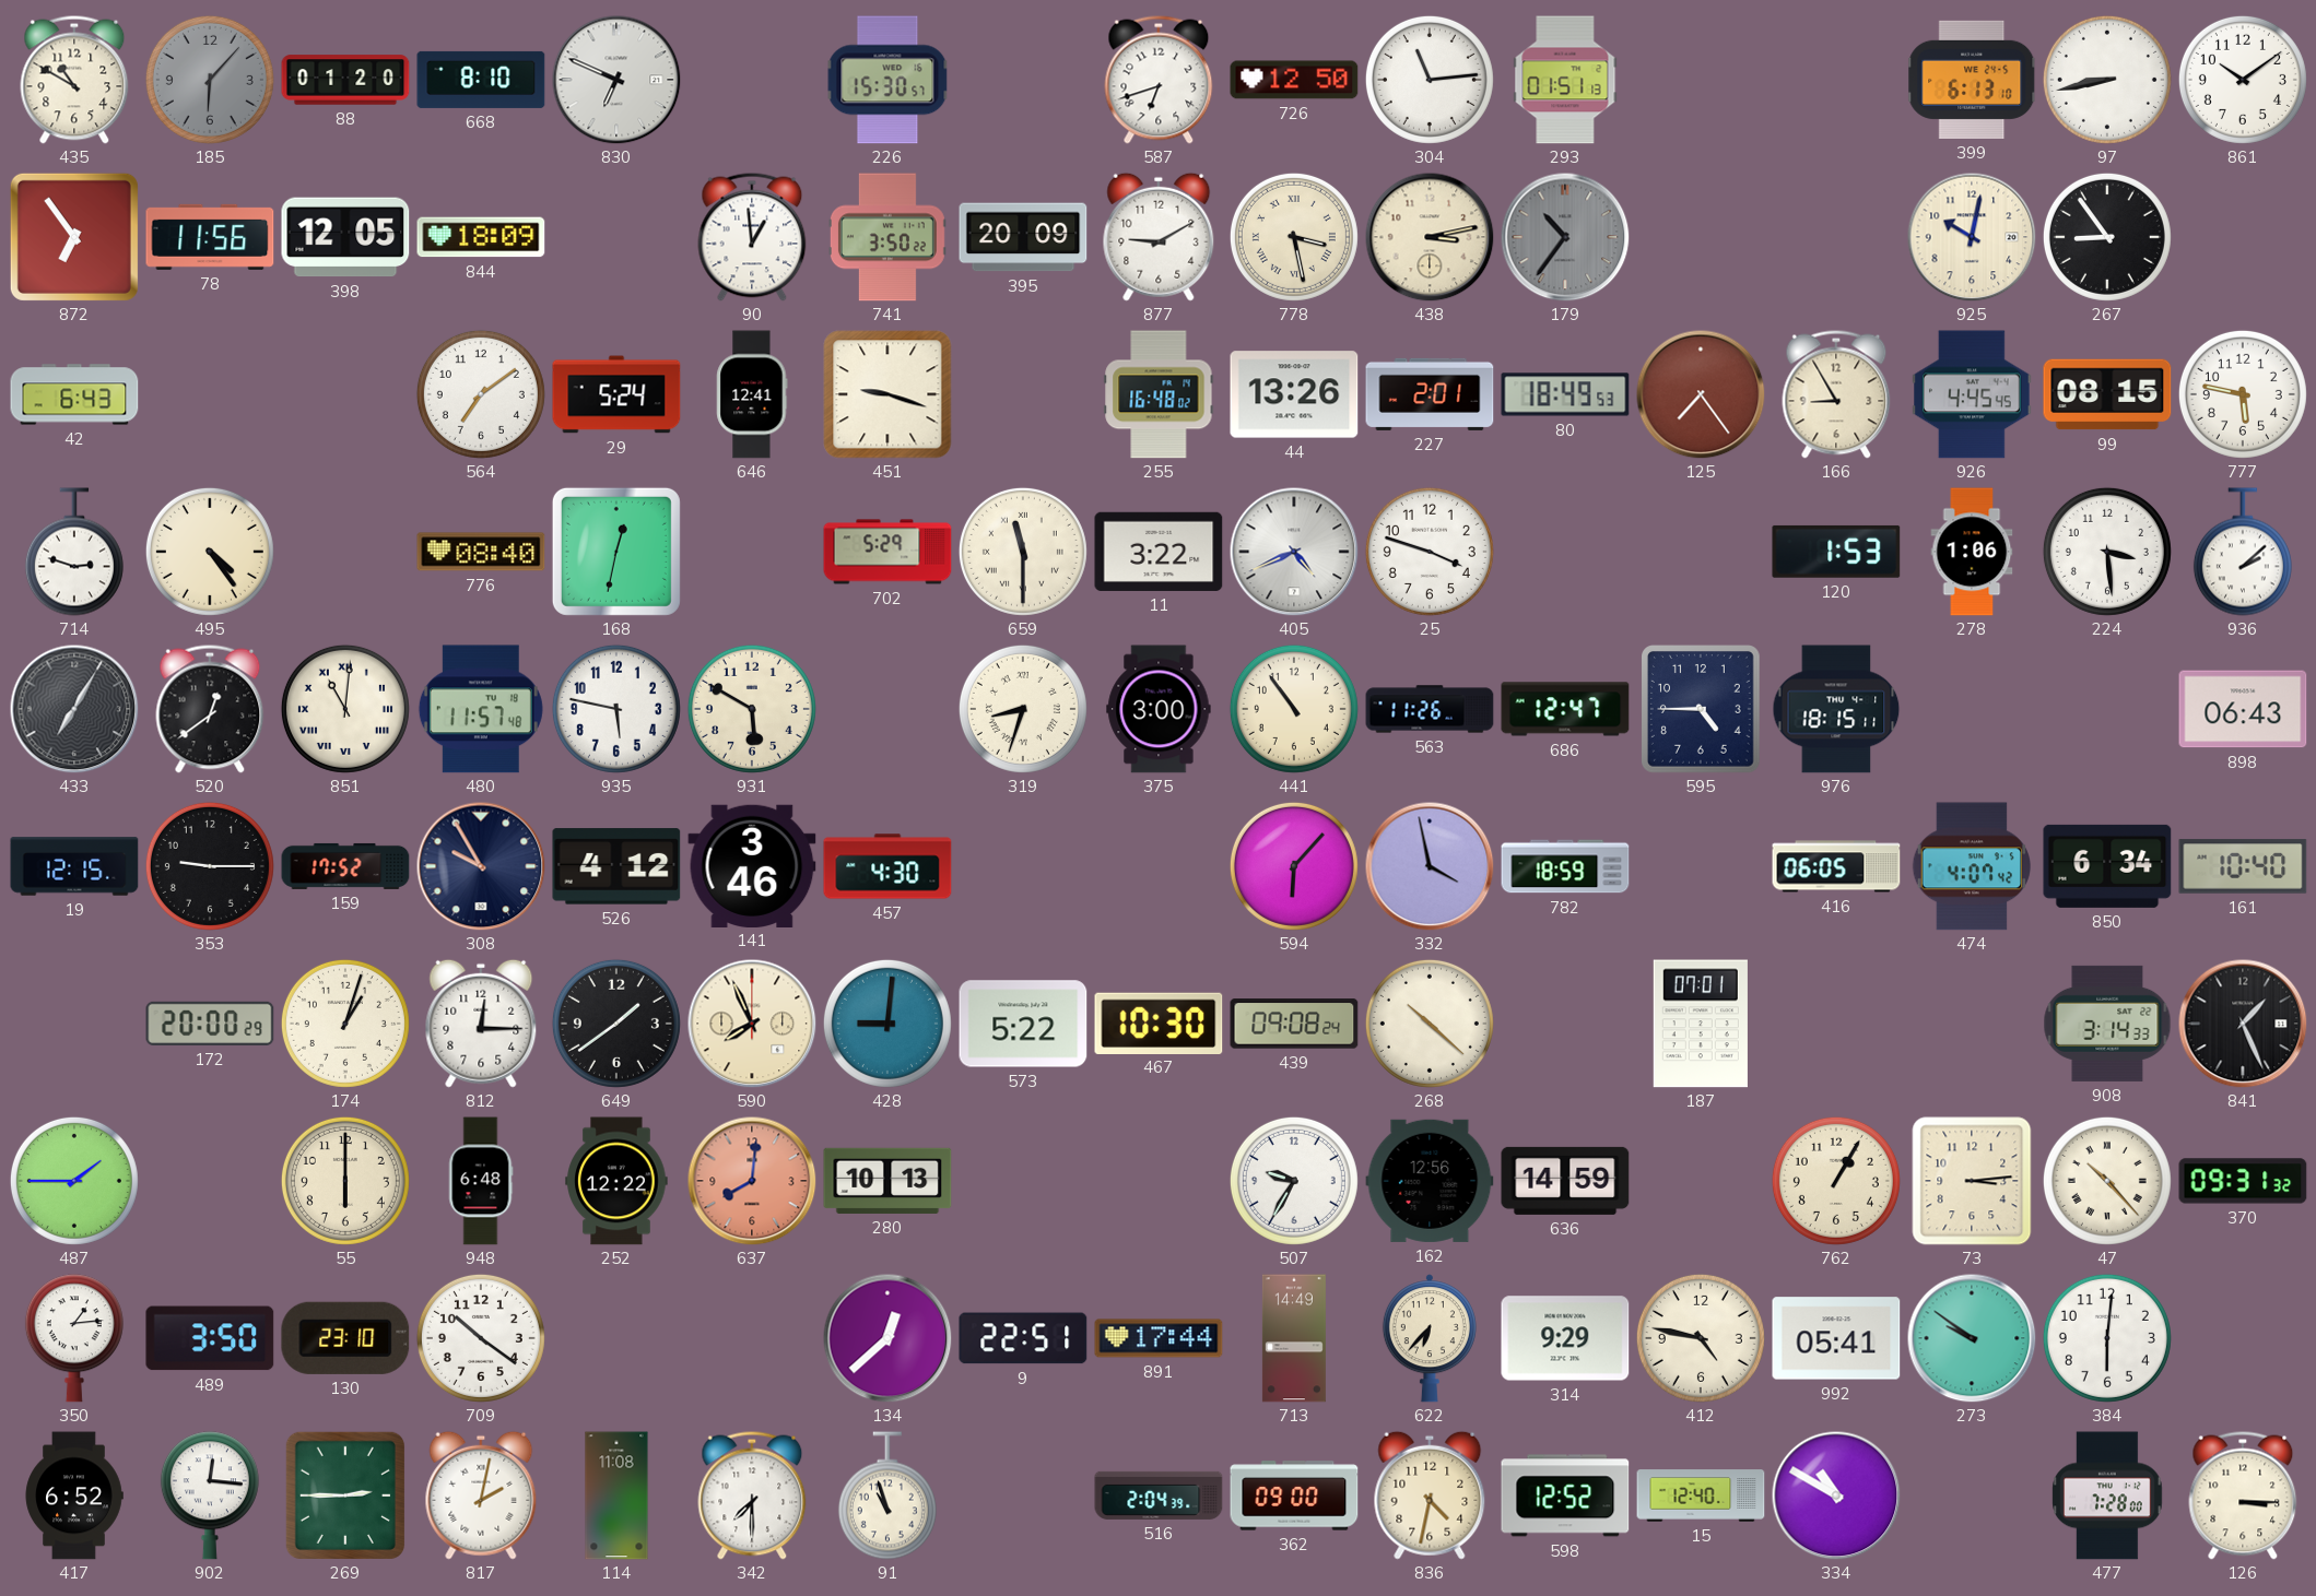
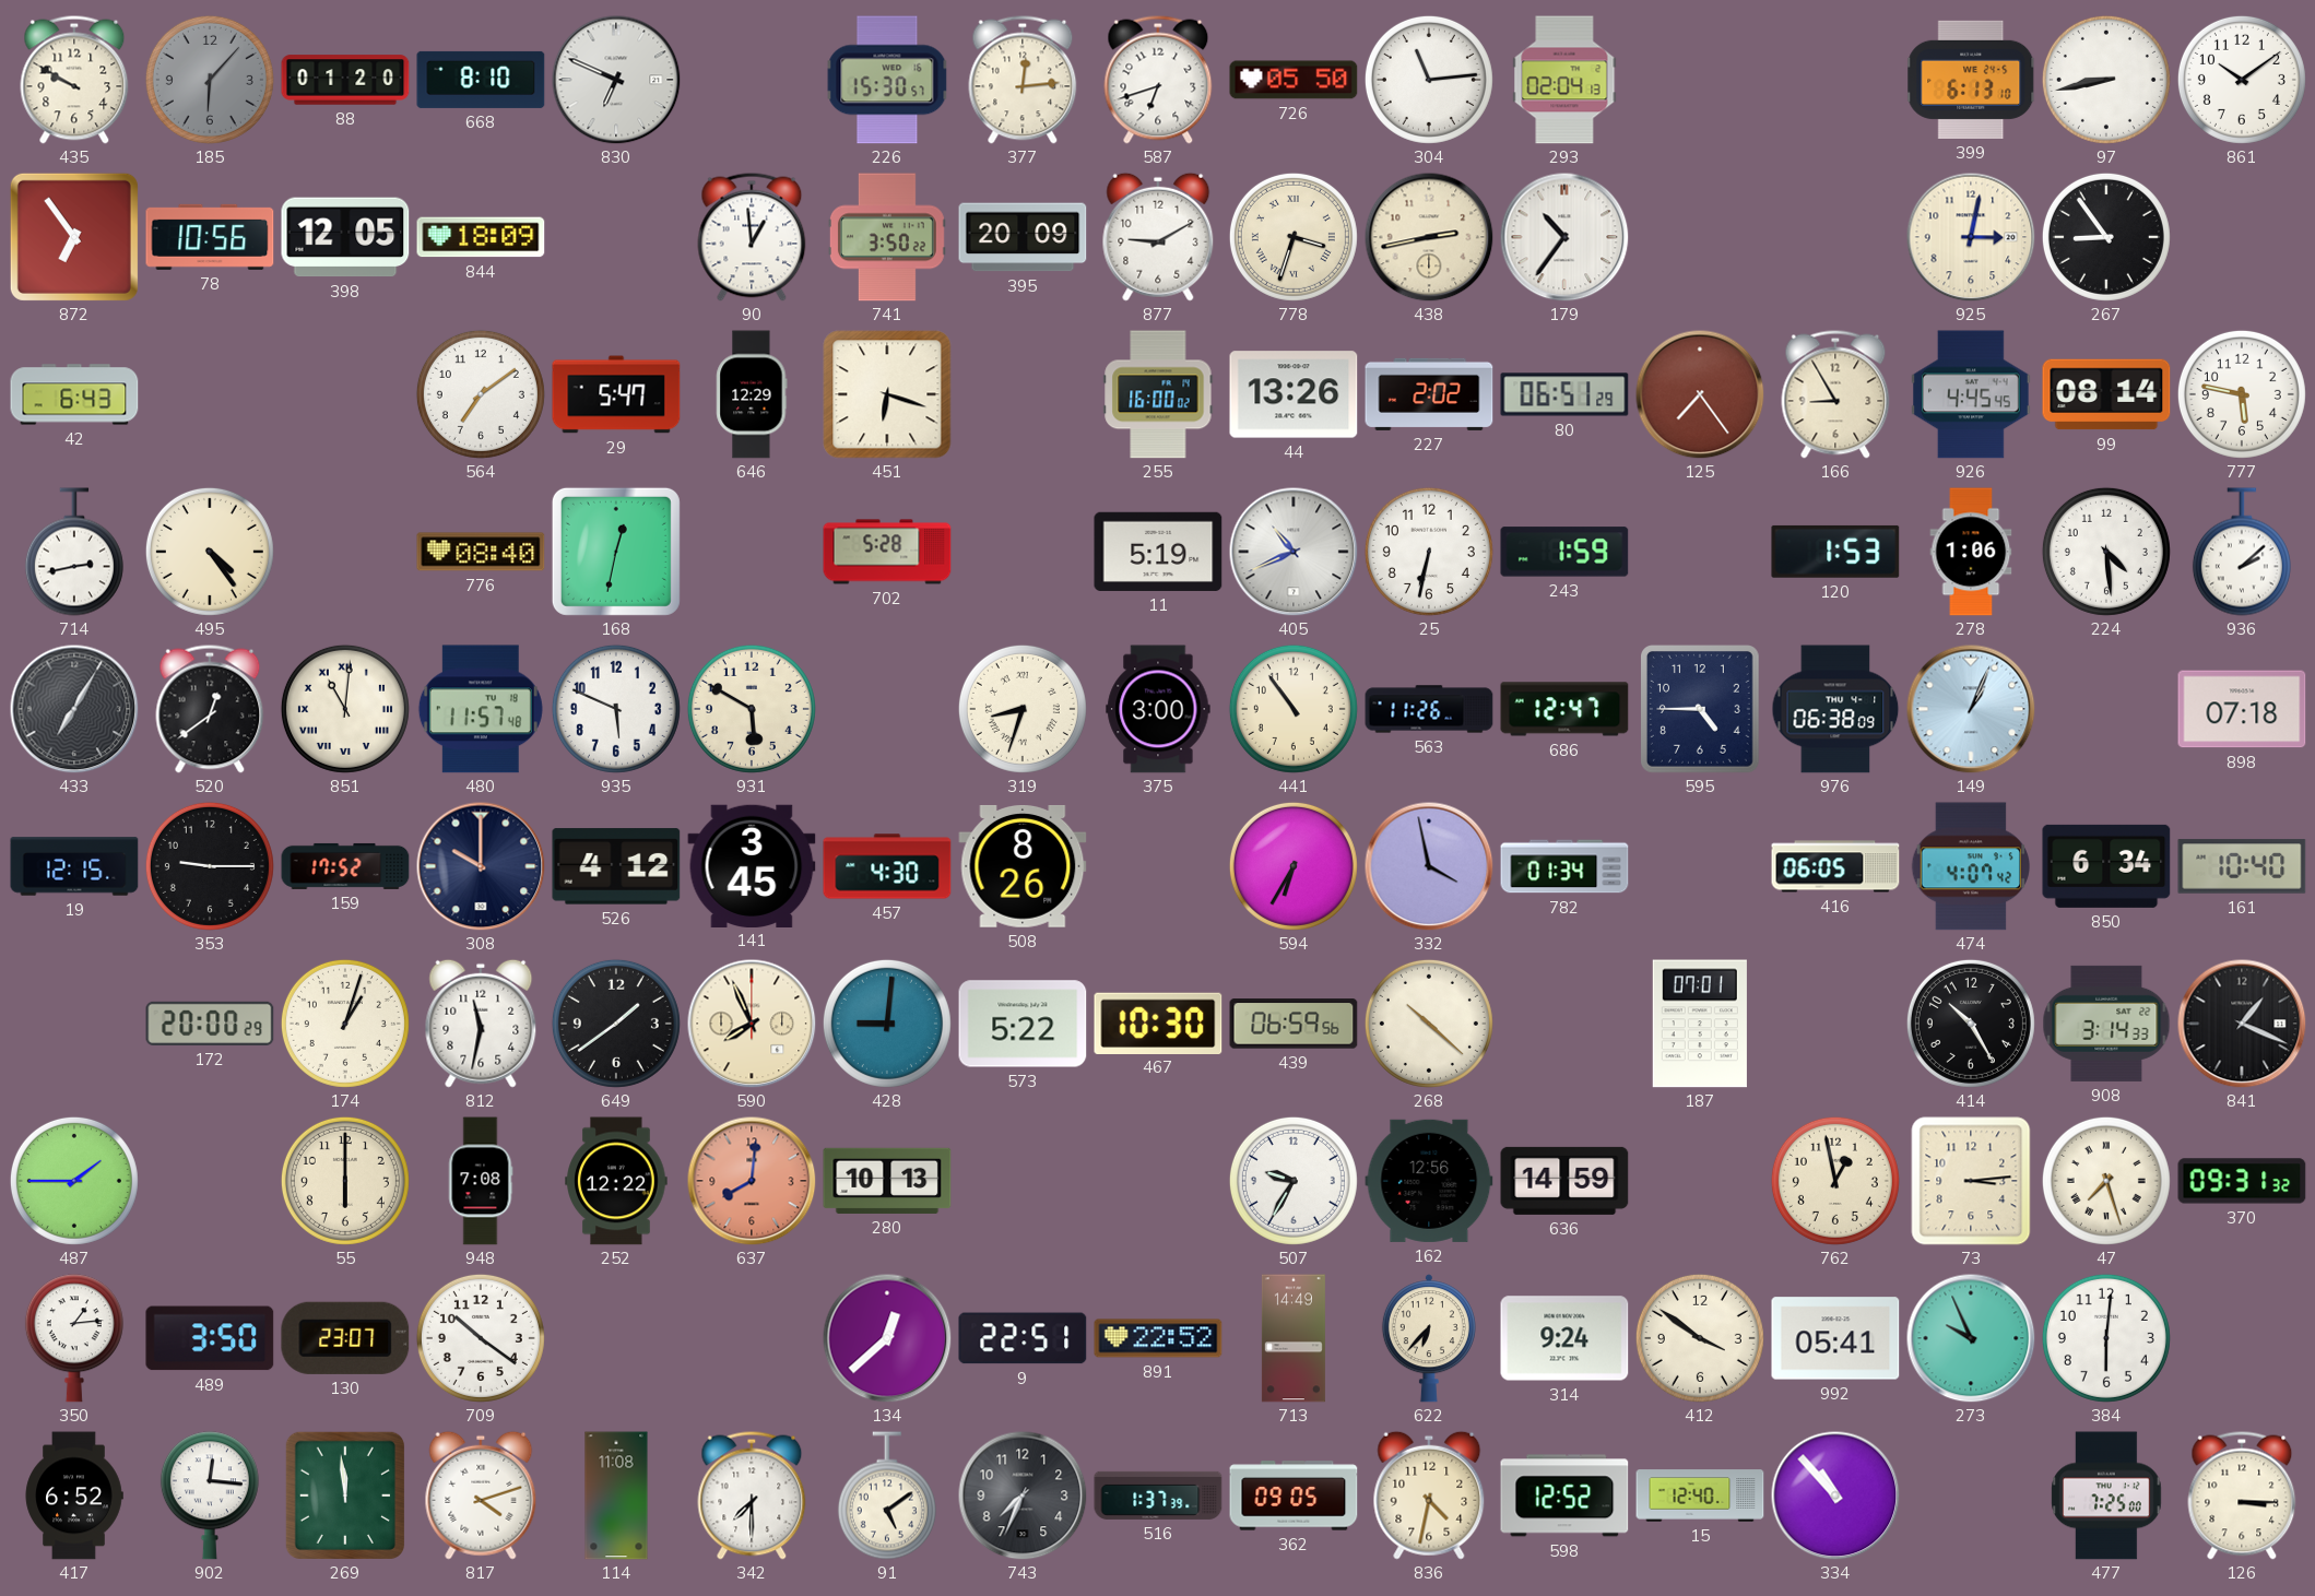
435: 10:50 -> 9:50 (74, 80)
377: none -> 12:14 (1023, 80)
726: 12:50 -> 05:50 (1294, 80)
293: 01:51 -> 02:04 (1564, 80)
78: 11:56 -> 10:56 (210, 237)
778: 3:28 -> 3:33 (1294, 237)
438: 3:13 -> 2:43 (1429, 237)
179 dial: grey -> white (1564, 237)
925: 10:02 -> 3:02 (1971, 237)
29: 5:24 -> 5:47 (616, 394)
646: 12:41 -> 12:29 (752, 394)
451: 9:18 -> 6:18 (887, 394)
255: 16:48 -> 16:00 (1158, 394)
227: 2:01 -> 2:02 (1429, 394)
80: 18:49 -> 06:51 (1564, 394)
99: 08:15 -> 08:14 (2106, 394)
714: 2:48 -> 2:43 (74, 552)
702: 5:29 -> 5:28 (887, 552)
659: 11:30 -> none (1023, 552)
11: 3:22 -> 5:19 (1158, 552)
405: 4:41 -> 10:41 (1294, 552)
25: 3:48 -> 6:32 (1429, 552)
243: none -> 1:59 (1564, 552)
224: 3:29 -> 4:29 (2106, 552)
935: 5:47 -> 5:49 (616, 709)
976: 18:15 -> 06:38 (1835, 709)
149: none -> 1:04 (1971, 709)
898: 06:43 -> 07:18 (2242, 709)
308: 9:55 -> 10:00 (481, 866)
141: 3:46 -> 3:45 (752, 865)
508: none -> 8:26 (1023, 866)
594: 6:07 -> 6:35 (1294, 866)
782: 18:59 -> 01:34 (1564, 866)
812: 12:15 -> 11:32 (481, 1024)
439: 09:08 -> 06:59 (1294, 1024)
414: none -> 10:25 (1971, 1024)
841: 1:26 -> 1:19 (2242, 1024)
948: 6:48 -> 7:08 (481, 1181)
762: 1:05 -> 12:58 (1835, 1181)
47: 10:23 -> 7:27 (2106, 1181)
130: 23:10 -> 23:07 (345, 1338)
891: 17:44 -> 22:52 (1158, 1338)
314: 9:29 -> 9:24 (1564, 1338)
412: 4:47 -> 3:51 (1700, 1338)
273: 9:51 -> 9:56 (1971, 1338)
269: 2:45 -> 11:59 (345, 1495)
817: 2:02 -> 4:12 (481, 1495)
91: 10:57 -> 5:09 (887, 1495)
743: none -> 7:34 (1023, 1495)
516: 2:04 -> 1:37 (1158, 1495)
362: 09:00 -> 09:05 (1294, 1495)
334: 10:50 -> 10:53 (1835, 1495)
477: 7:28 -> 7:25 (2106, 1495)
